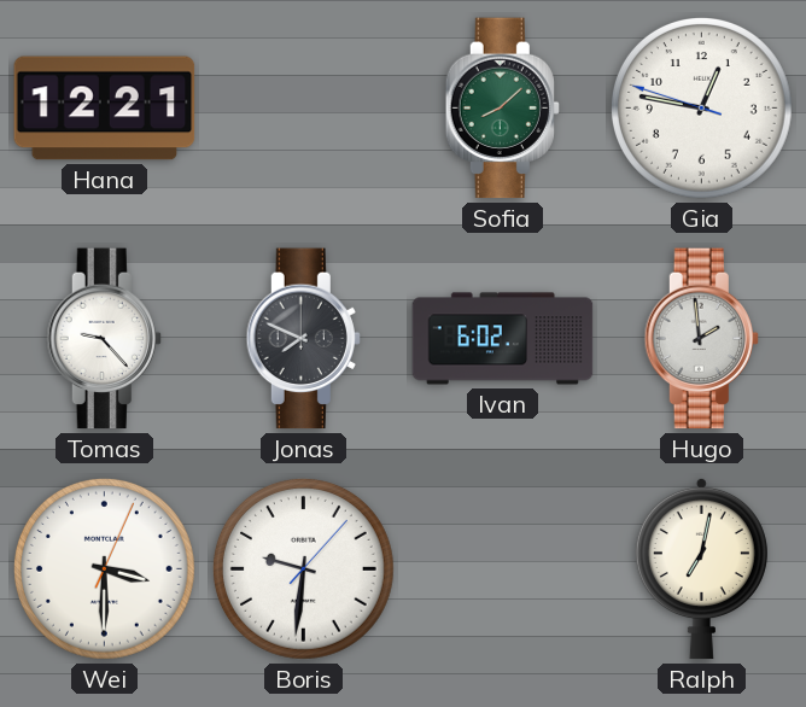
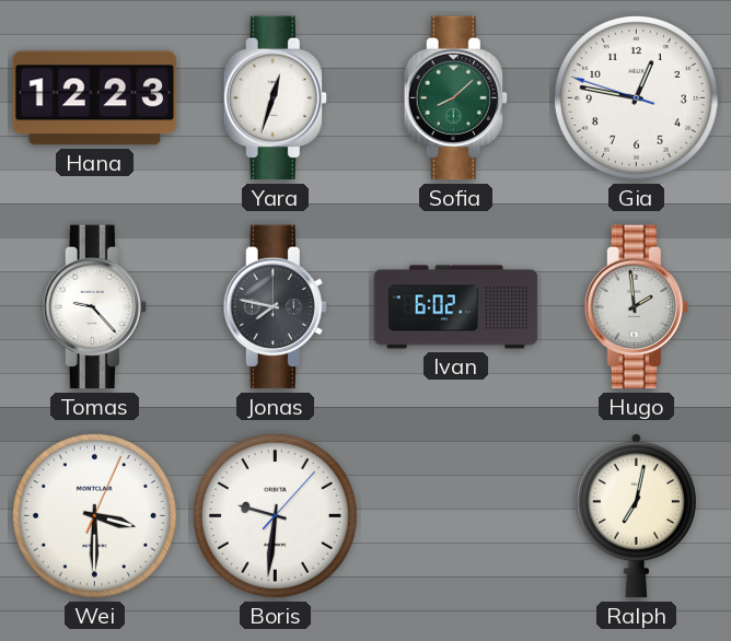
Hana: 12:21 -> 12:23 (95, 98)
Yara: none -> 12:33 (275, 98)
Jonas: 7:49 -> 7:47 (275, 307)
